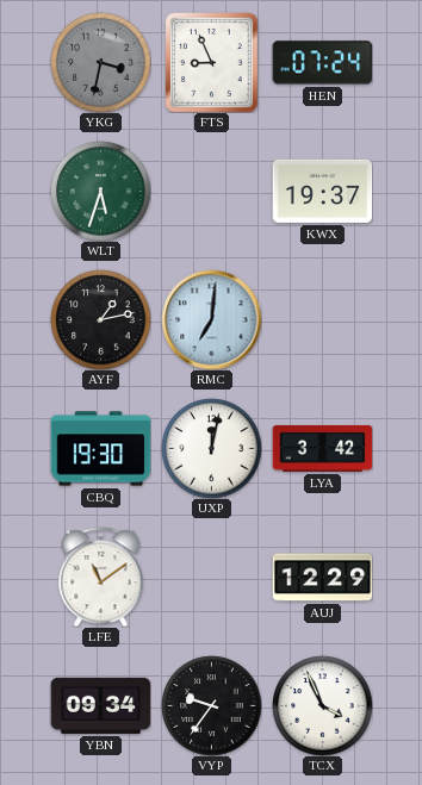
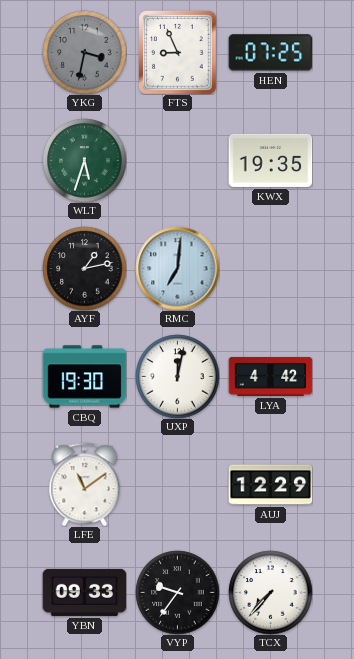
HEN: 07:24 -> 07:25 (270, 53)
KWX: 19:37 -> 19:35 (270, 160)
LYA: 3:42 -> 4:42 (270, 376)
YBN: 09:34 -> 09:33 (84, 592)
TCX: 3:56 -> 7:37 (270, 592)
